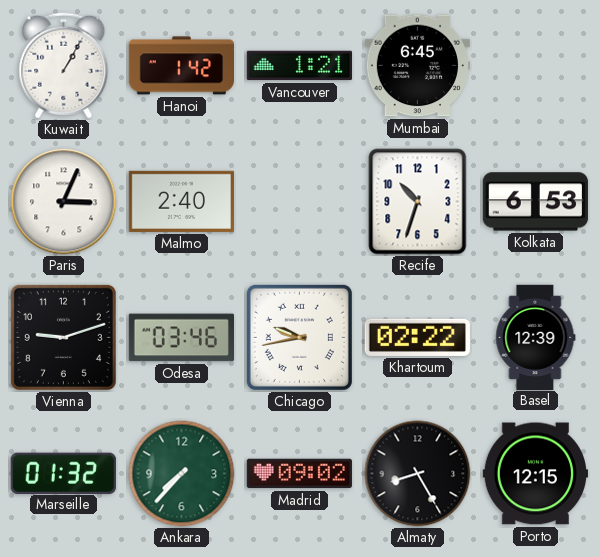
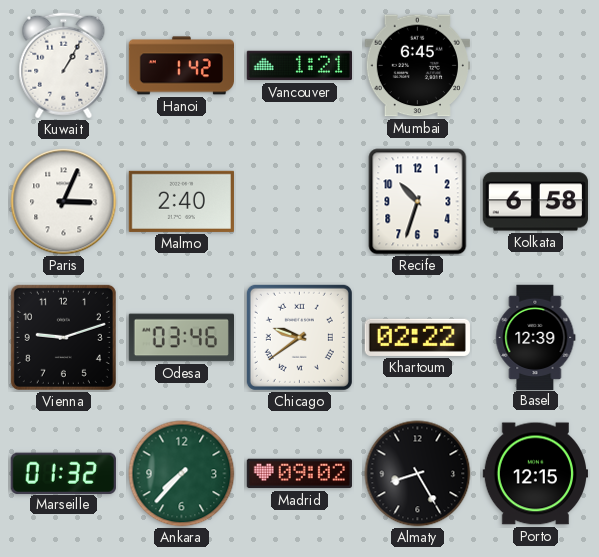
Kolkata: 6:53 -> 6:58 (535, 202)
Chicago: 9:43 -> 9:39 (299, 337)
